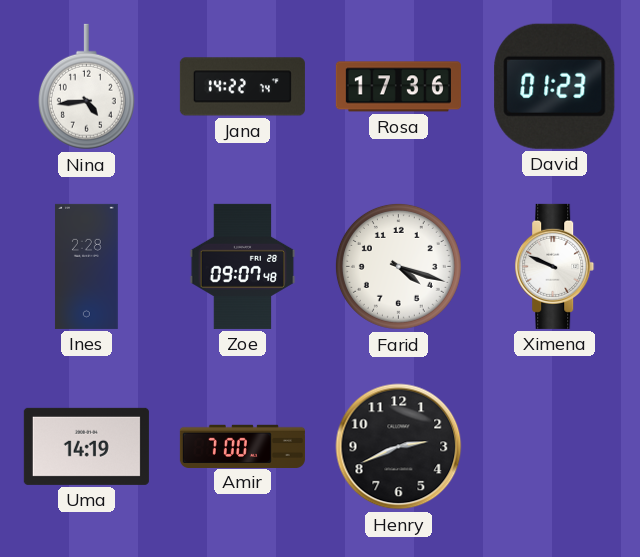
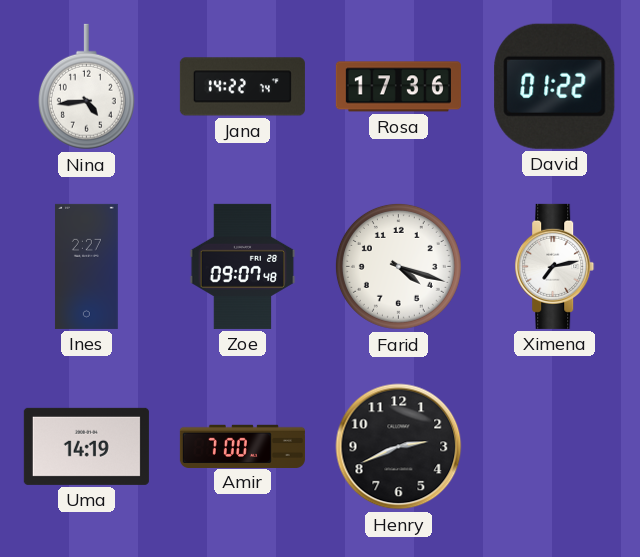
David: 01:23 -> 01:22 (555, 86)
Ines: 2:28 -> 2:27 (86, 266)
Ximena: 9:49 -> 7:13 (555, 266)
